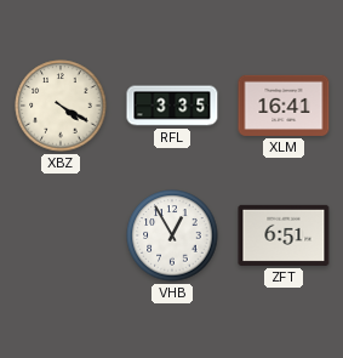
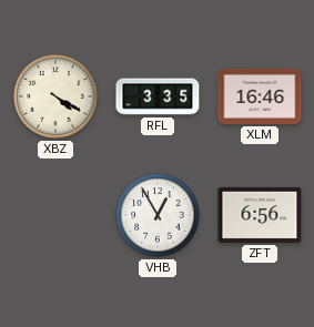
XLM: 16:41 -> 16:46 (260, 96)
ZFT: 6:51 -> 6:56 (260, 215)
